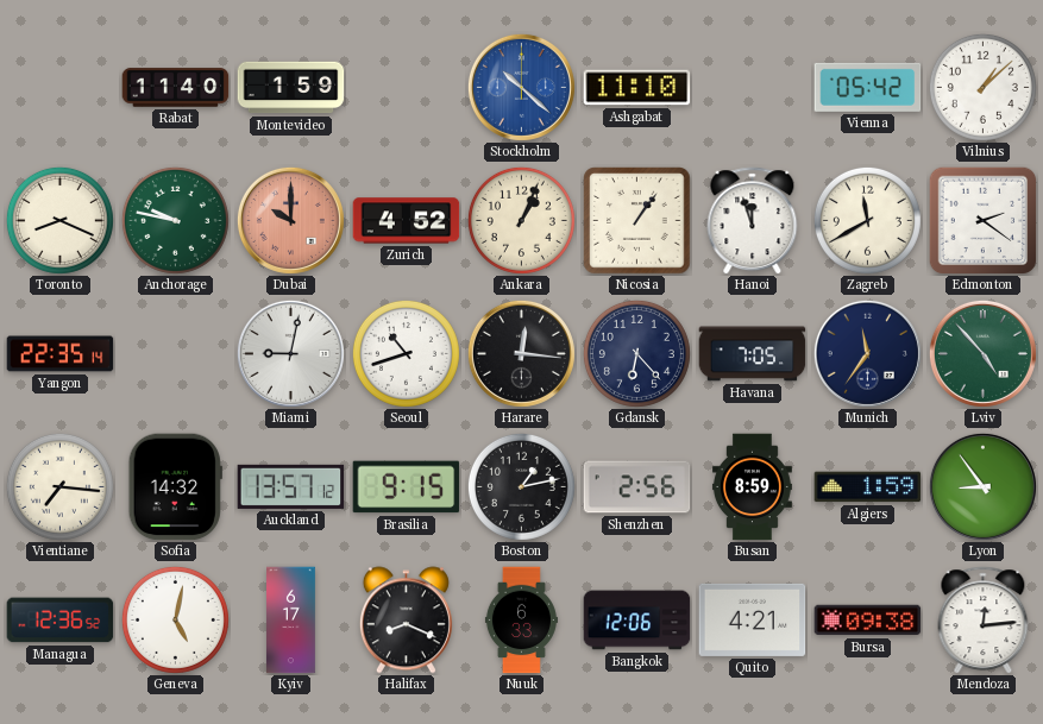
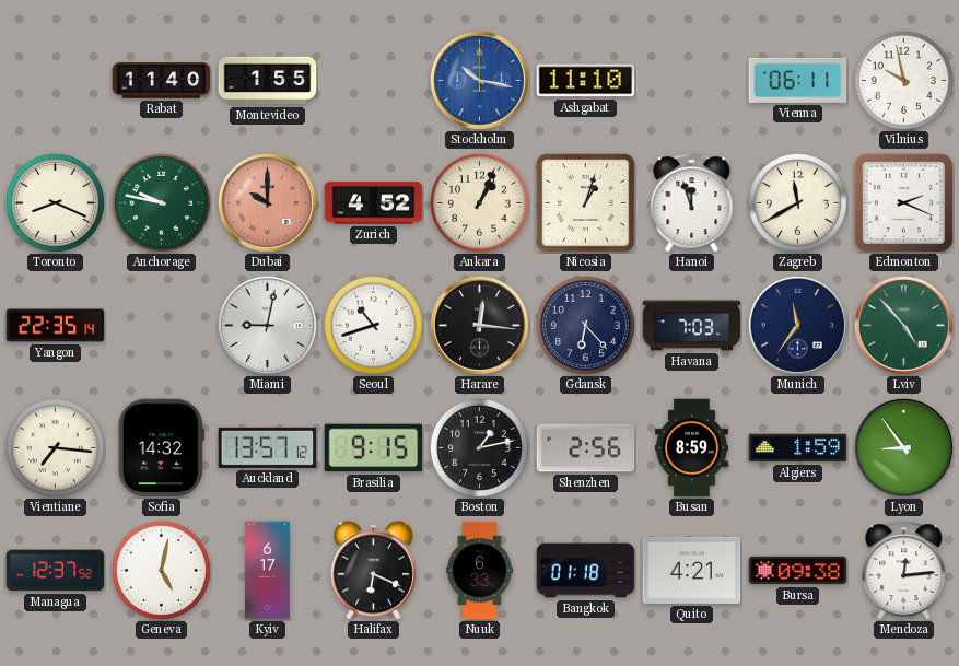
Montevideo: 1:59 -> 1:55 (268, 81)
Stockholm: 10:22 -> 10:17 (479, 80)
Vienna: 05:42 -> 06:11 (798, 80)
Vilnius: 1:08 -> 9:58 (903, 80)
Nicosia: 1:06 -> 1:03 (586, 203)
Edmonton: 2:21 -> 2:19 (903, 202)
Havana: 7:05 -> 7:03 (692, 326)
Managua: 12:36 -> 12:37 (56, 571)
Halifax: 8:19 -> 6:19 (373, 571)
Bangkok: 12:06 -> 01:18 (586, 571)
